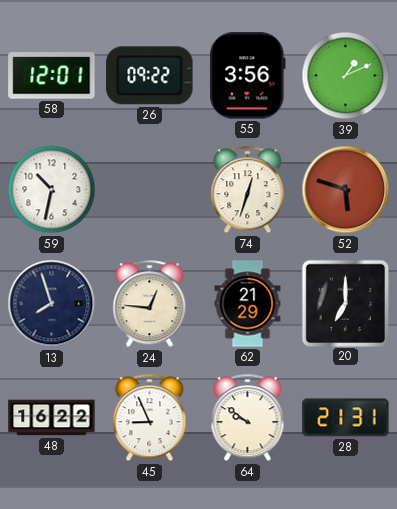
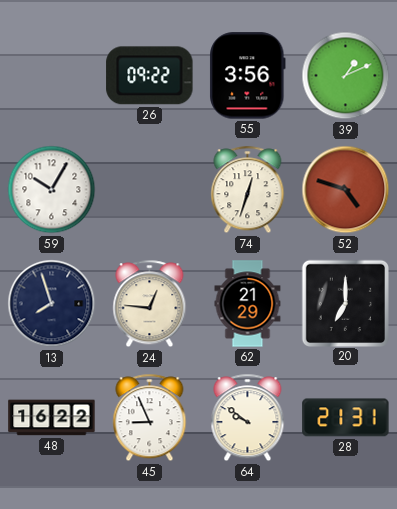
58: 12:01 -> none (52, 76)
59: 10:32 -> 10:05 (52, 190)
52: 5:48 -> 4:48 (346, 190)
